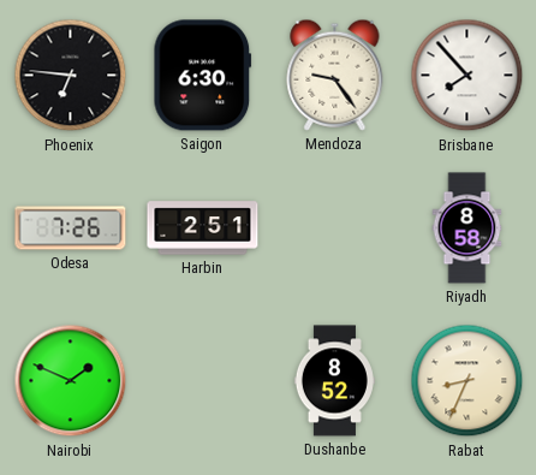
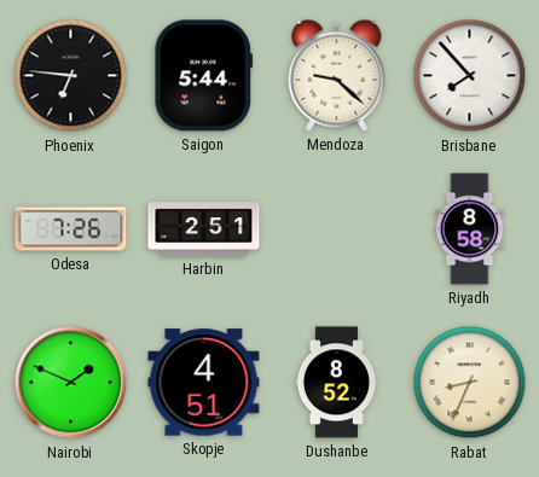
Saigon: 6:30 -> 5:44 (204, 76)
Mendoza: 9:24 -> 9:22 (337, 75)
Skopje: none -> 4:51 (204, 383)
